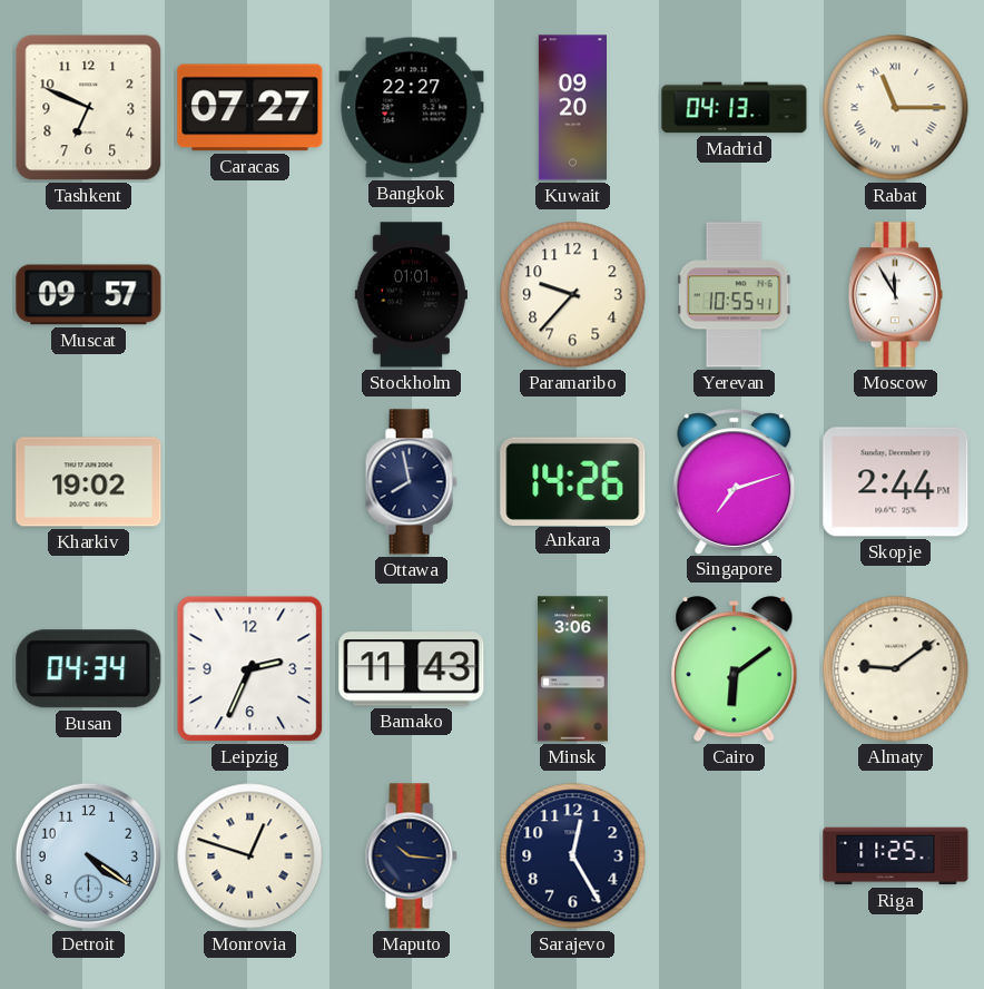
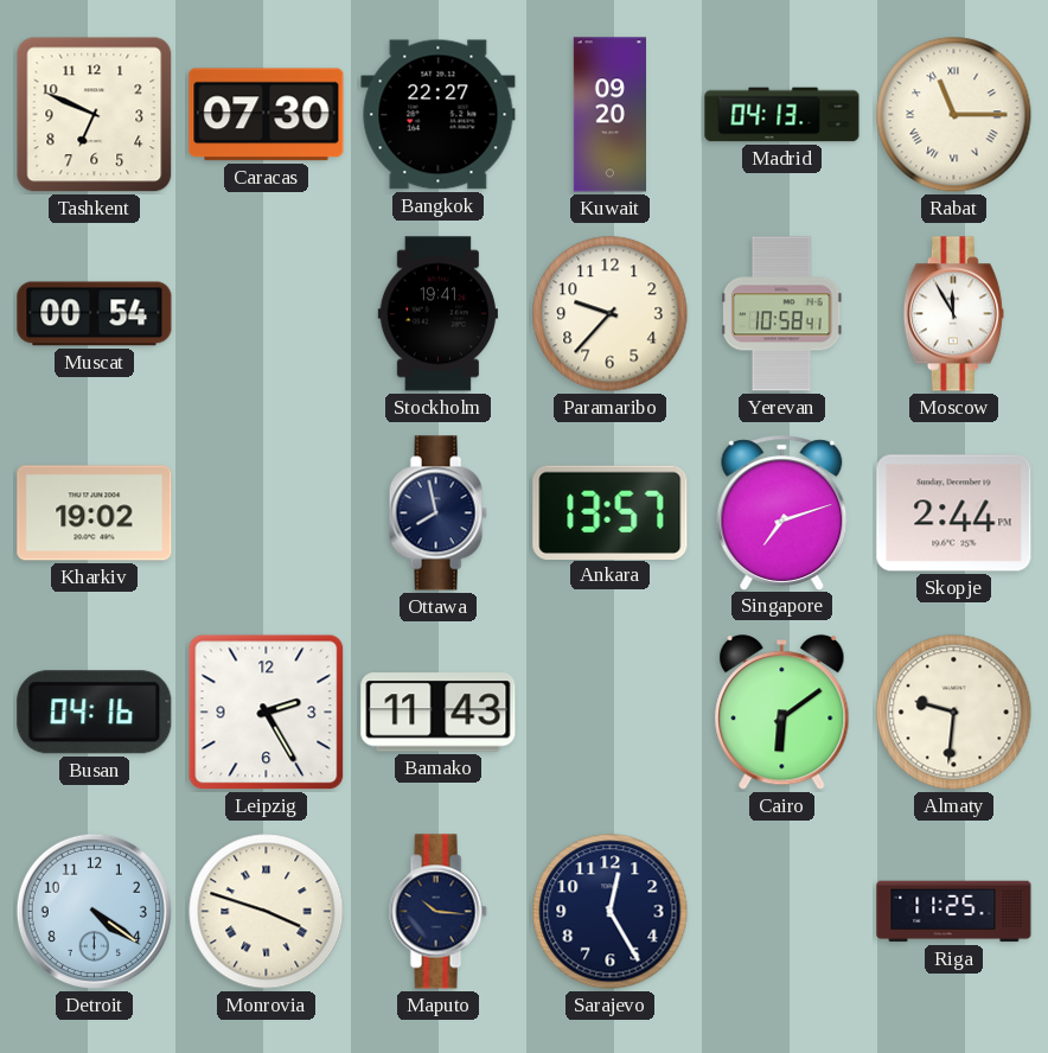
Caracas: 07:27 -> 07:30 (267, 115)
Muscat: 09:57 -> 00:54 (95, 314)
Stockholm: 01:01 -> 19:41 (437, 314)
Yerevan: 10:55 -> 10:58 (781, 314)
Ankara: 14:26 -> 13:57 (611, 512)
Busan: 04:34 -> 04:16 (95, 713)
Leipzig: 2:34 -> 2:25 (267, 713)
Minsk: 3:06 -> none (572, 669)
Almaty: 9:09 -> 9:31 (954, 713)
Monrovia: 12:48 -> 3:48 (267, 912)
